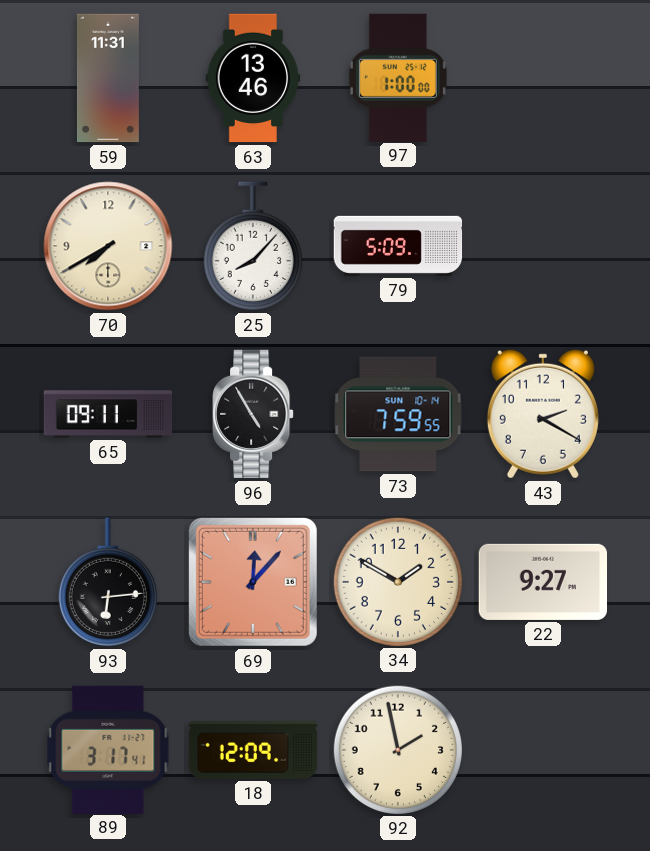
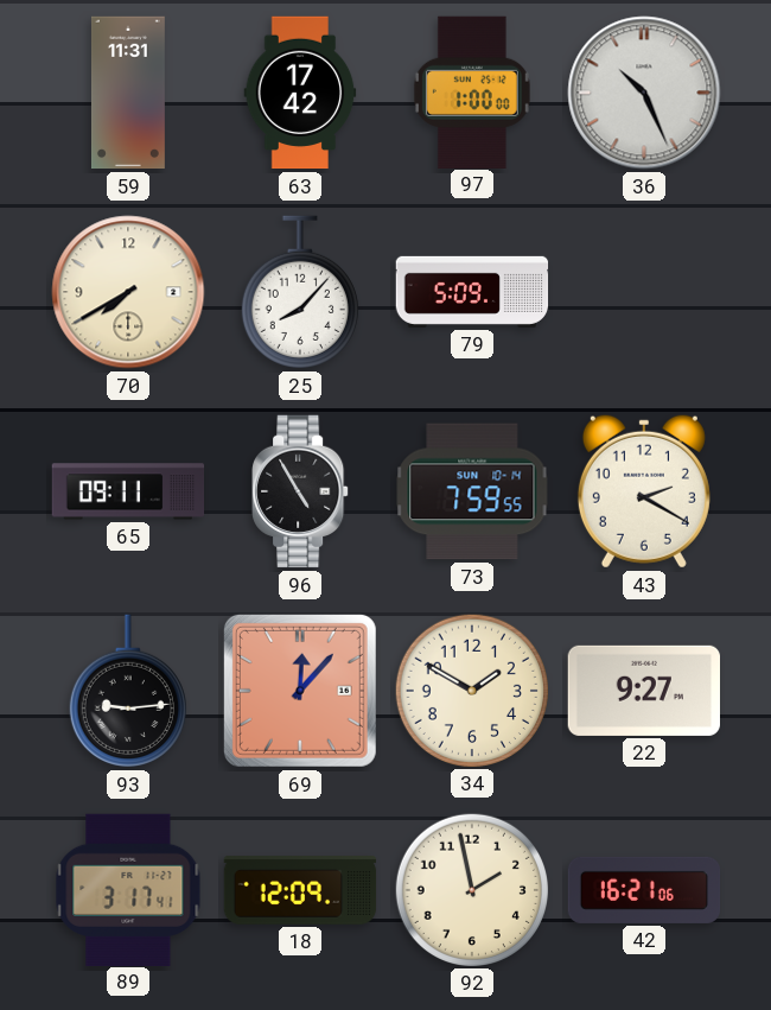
63: 13:46 -> 17:42 (300, 93)
36: none -> 10:26 (644, 93)
93: 6:14 -> 9:14 (128, 691)
42: none -> 16:21 (644, 890)
